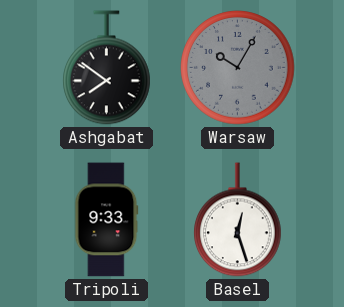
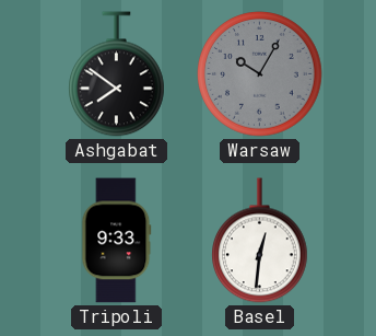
Basel: 12:27 -> 12:31 (260, 241)
